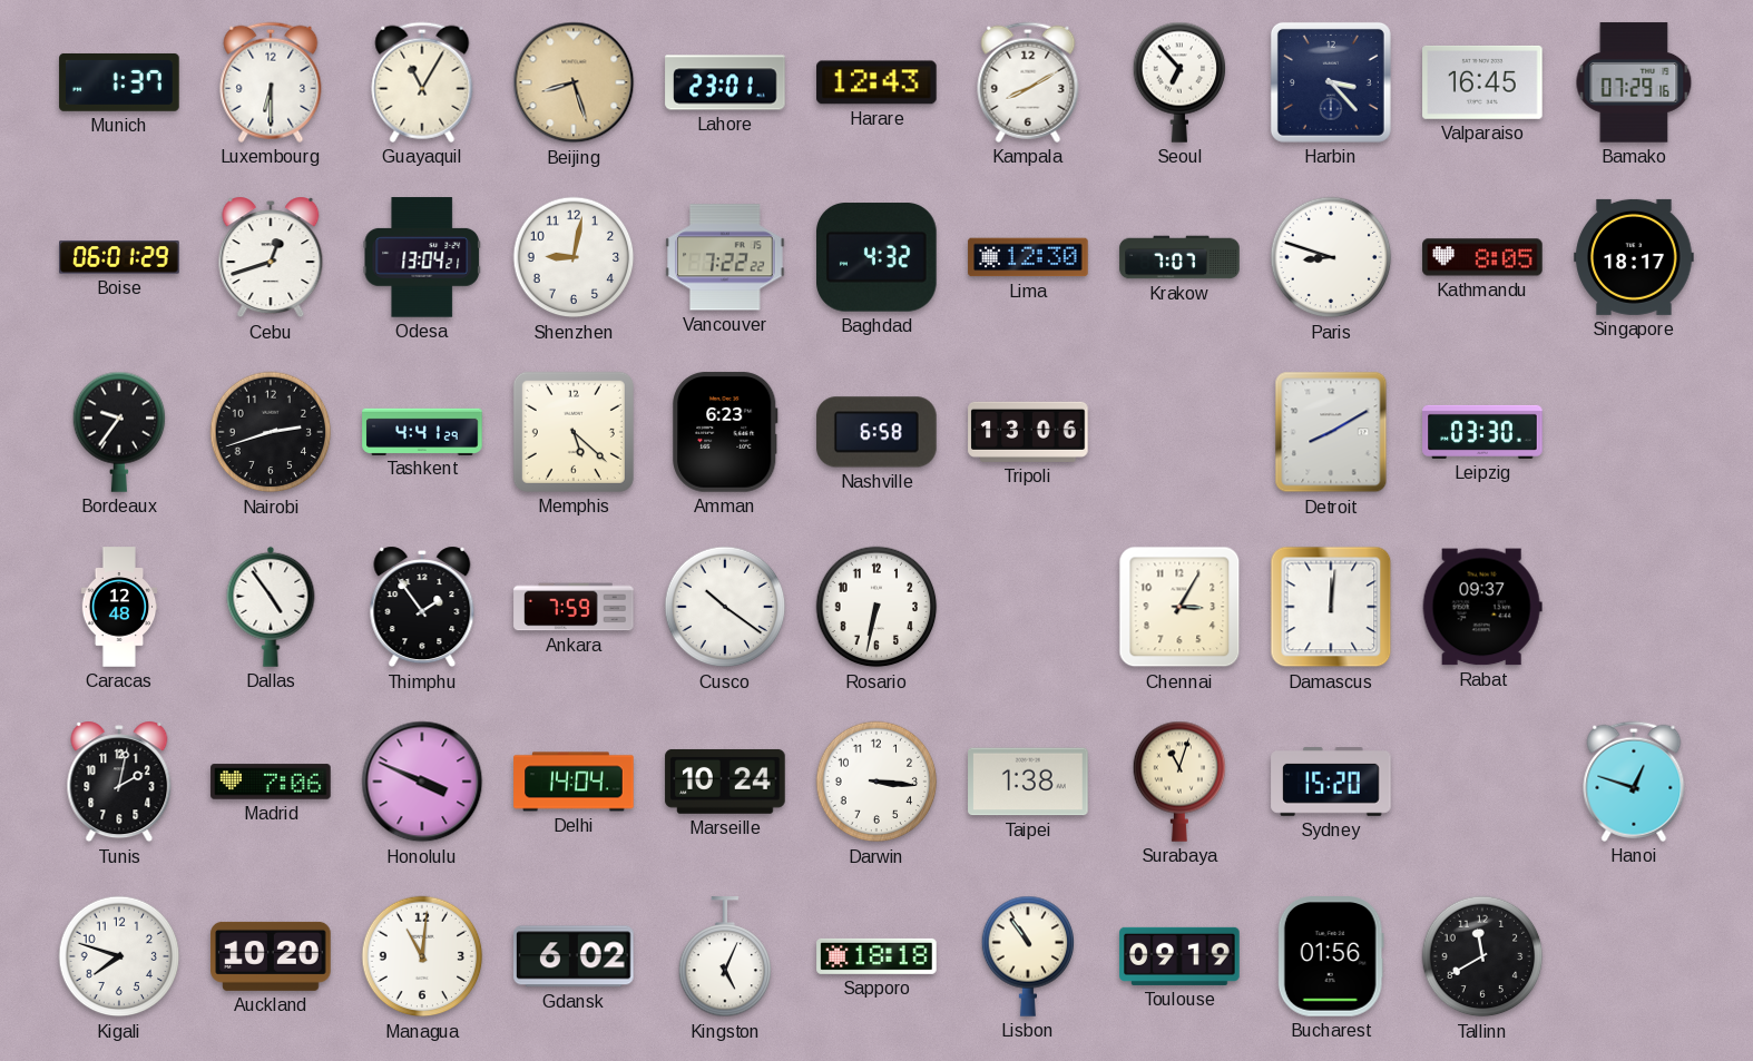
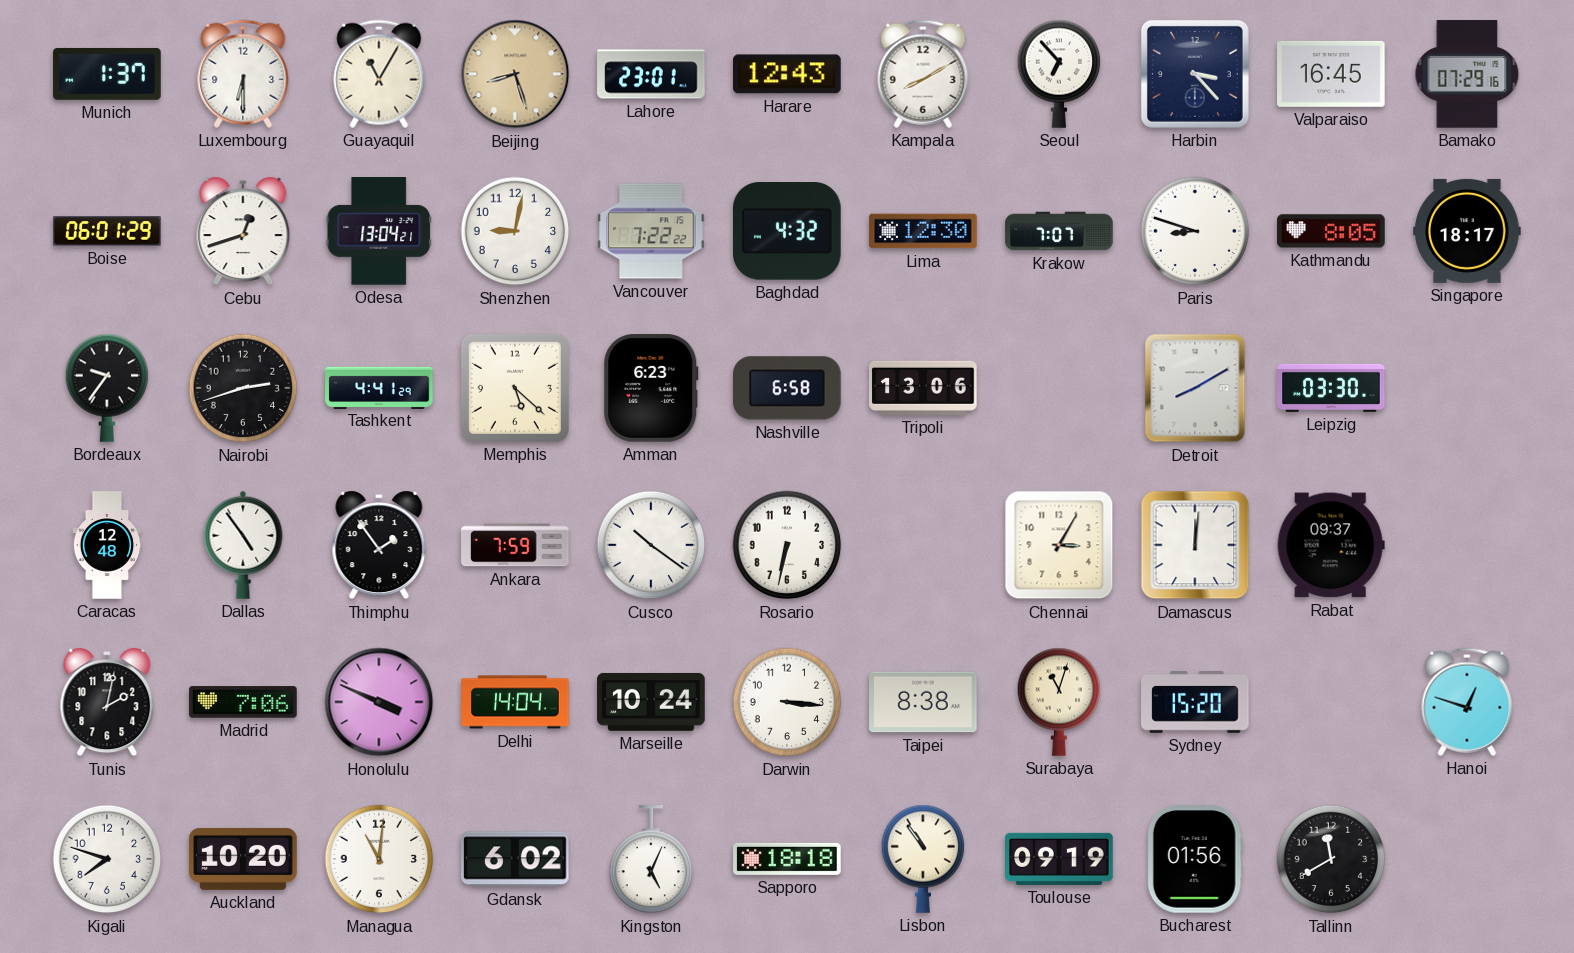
Taipei: 1:38 -> 8:38 (923, 702)
